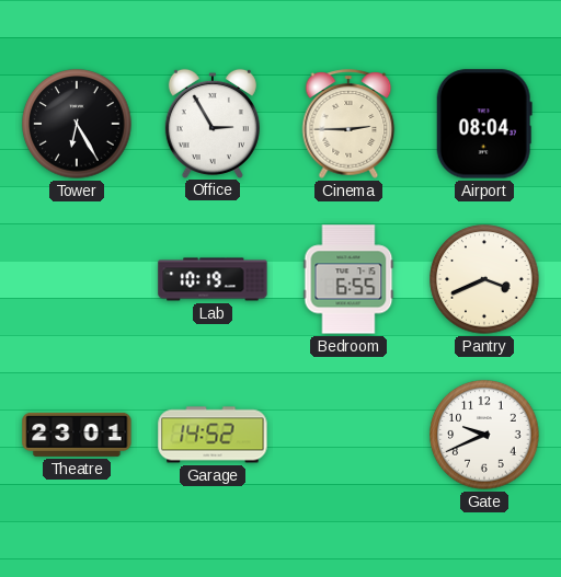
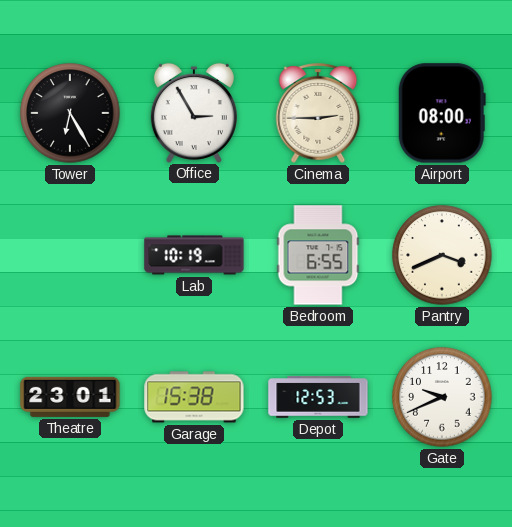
Airport: 08:04 -> 08:00 (442, 113)
Garage: 14:52 -> 15:38 (194, 397)
Depot: none -> 12:53 (318, 397)
